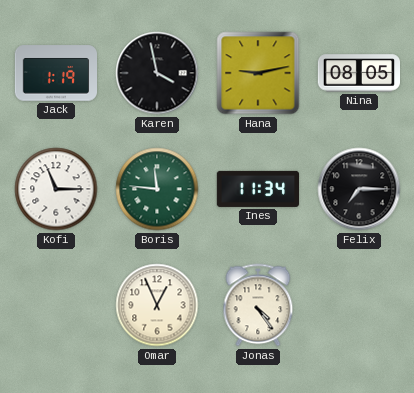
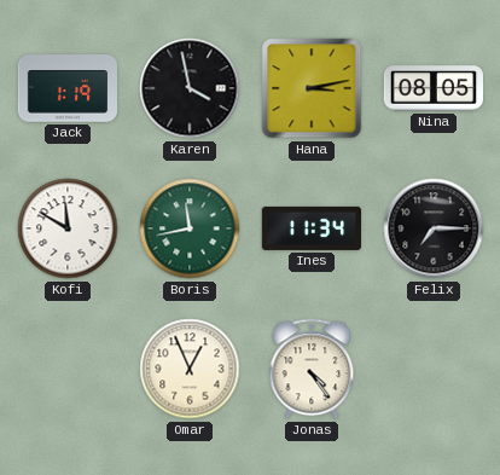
Hana: 9:13 -> 3:13 (312, 88)
Kofi: 11:15 -> 11:50 (68, 228)
Boris: 11:46 -> 11:43 (190, 228)
